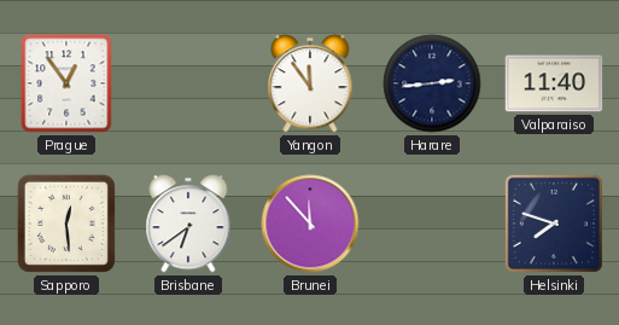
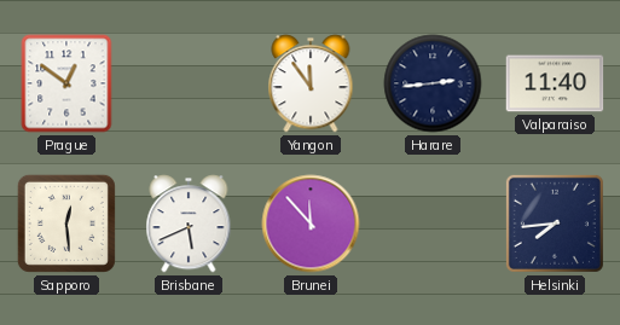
Prague: 12:54 -> 12:51 (66, 83)
Brisbane: 6:39 -> 5:41 (189, 224)
Helsinki: 7:48 -> 7:44 (555, 224)
